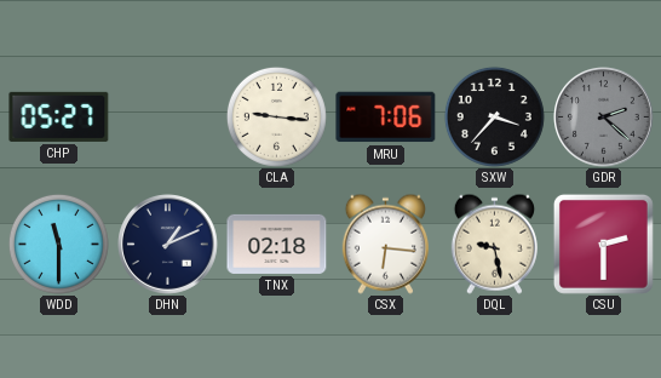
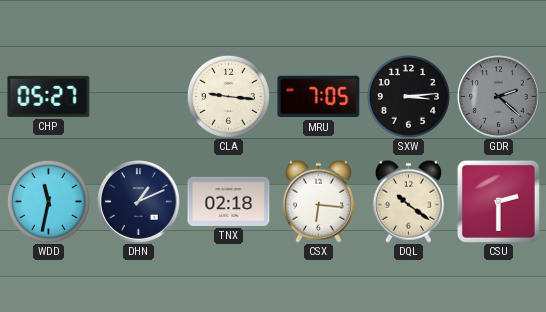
MRU: 7:06 -> 7:05 (319, 97)
SXW: 3:37 -> 3:14 (408, 96)
WDD: 11:30 -> 11:32 (48, 201)
DQL: 9:28 -> 10:21 (408, 201)
